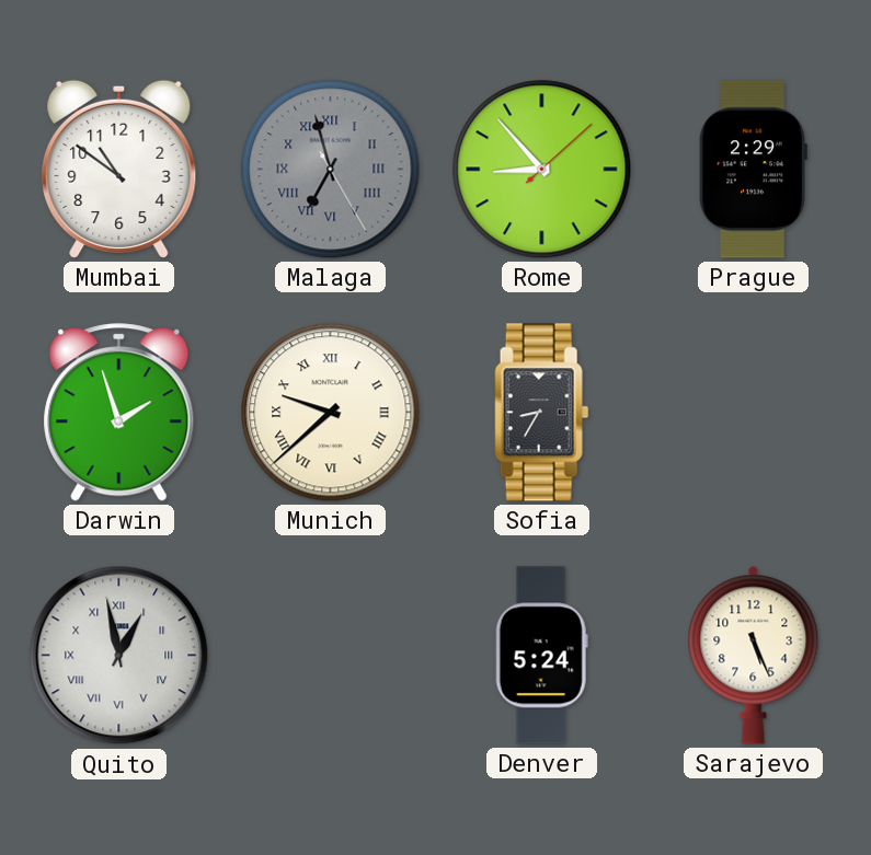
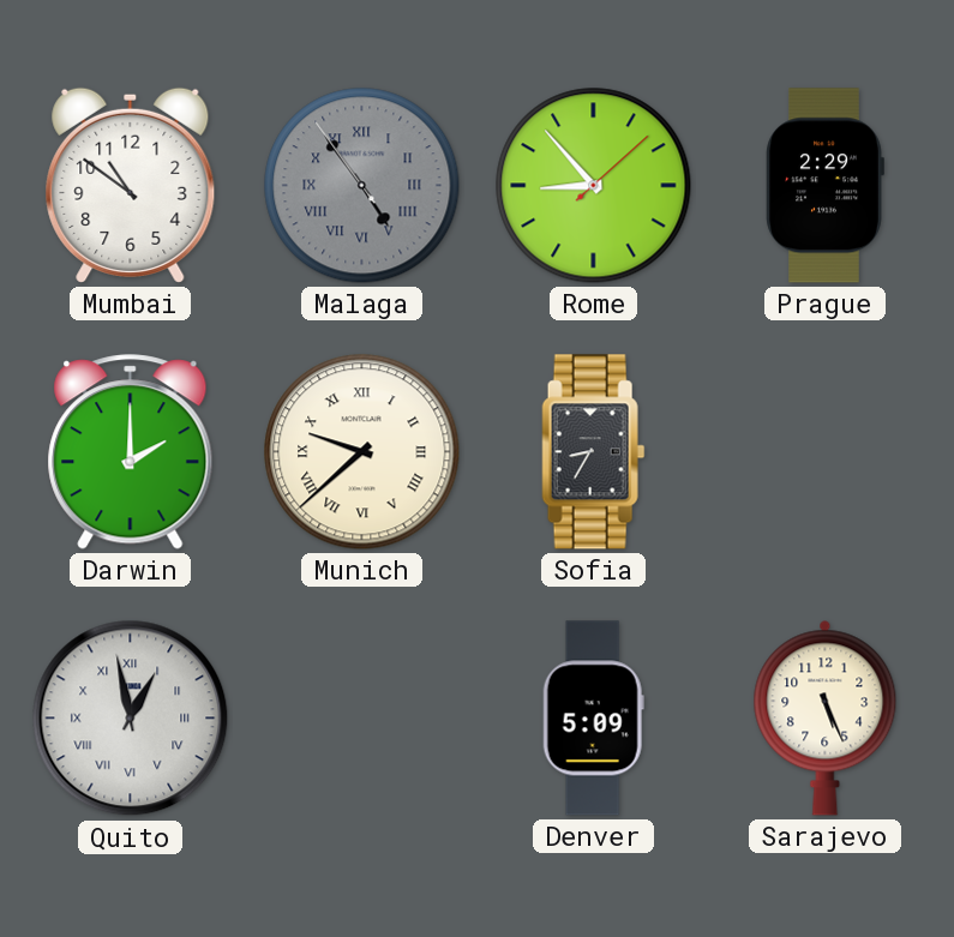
Malaga: 6:57 -> 4:53 (362, 186)
Darwin: 1:57 -> 2:00 (131, 452)
Denver: 5:24 -> 5:09 (593, 719)
